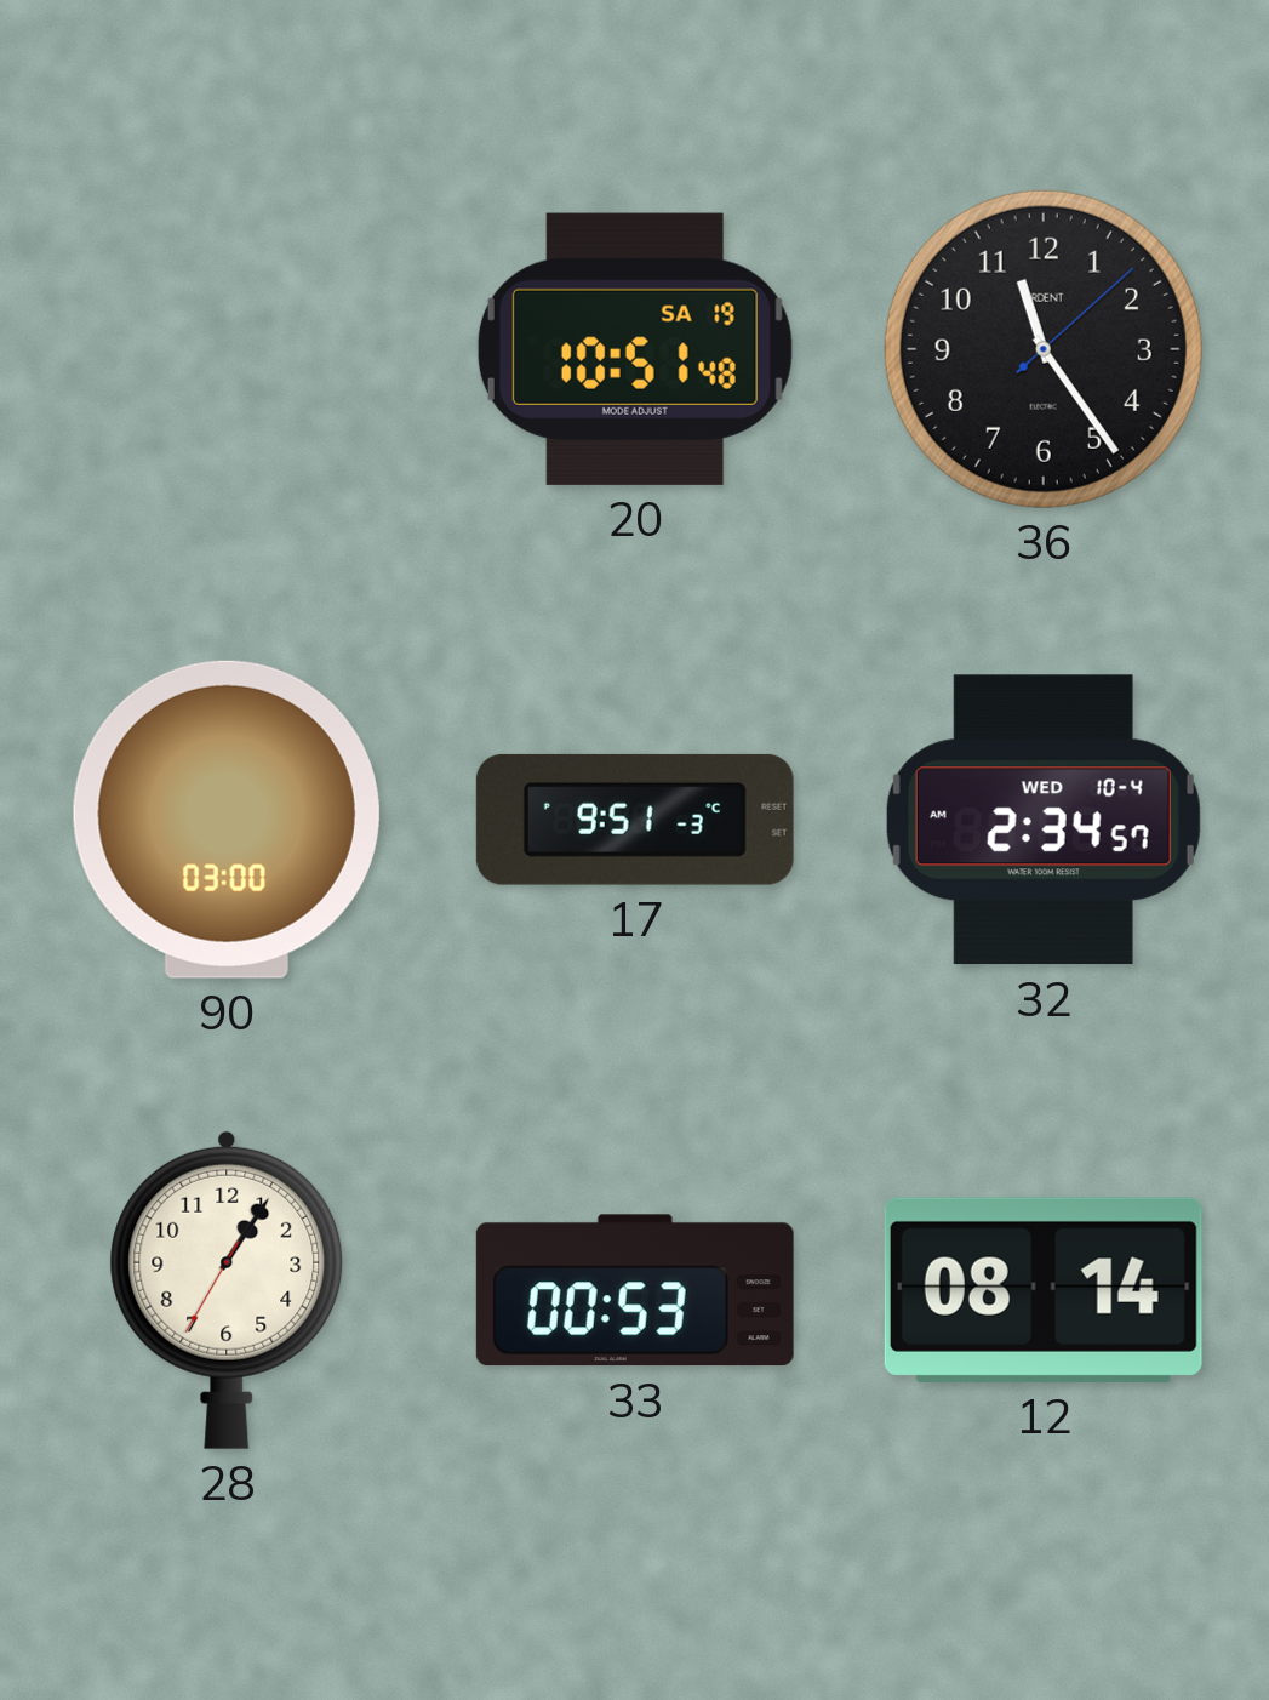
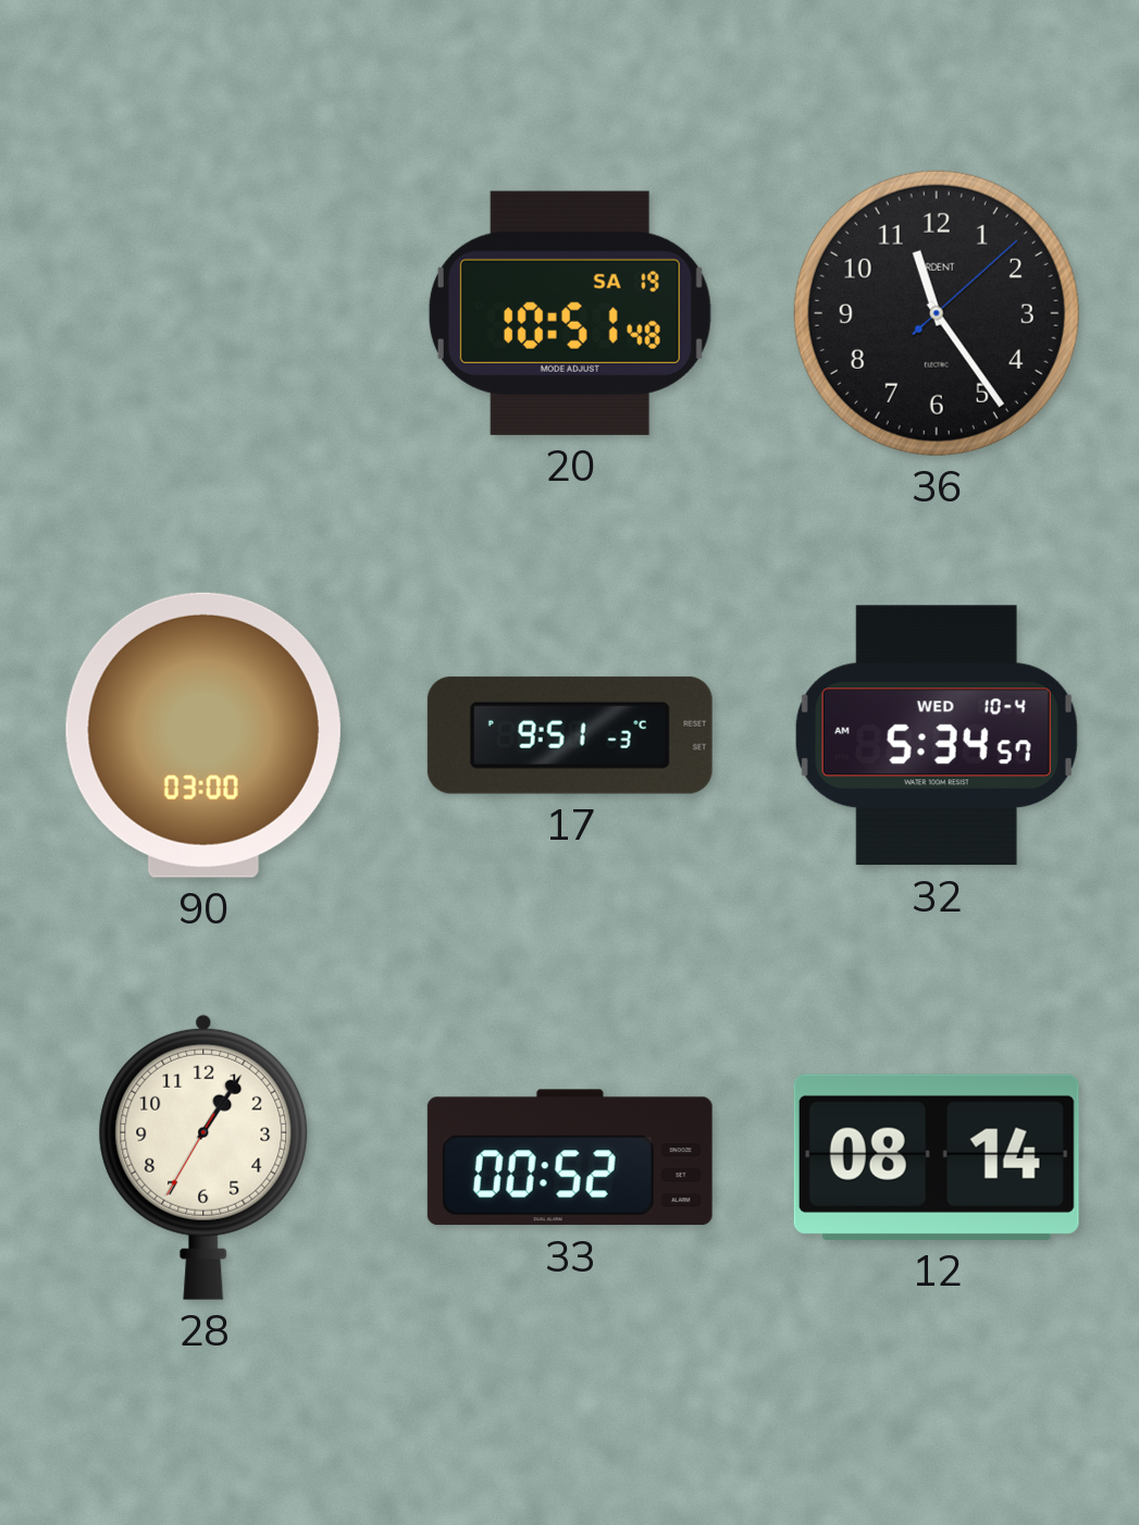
32: 2:34 -> 5:34 (937, 735)
33: 00:53 -> 00:52 (570, 1157)
